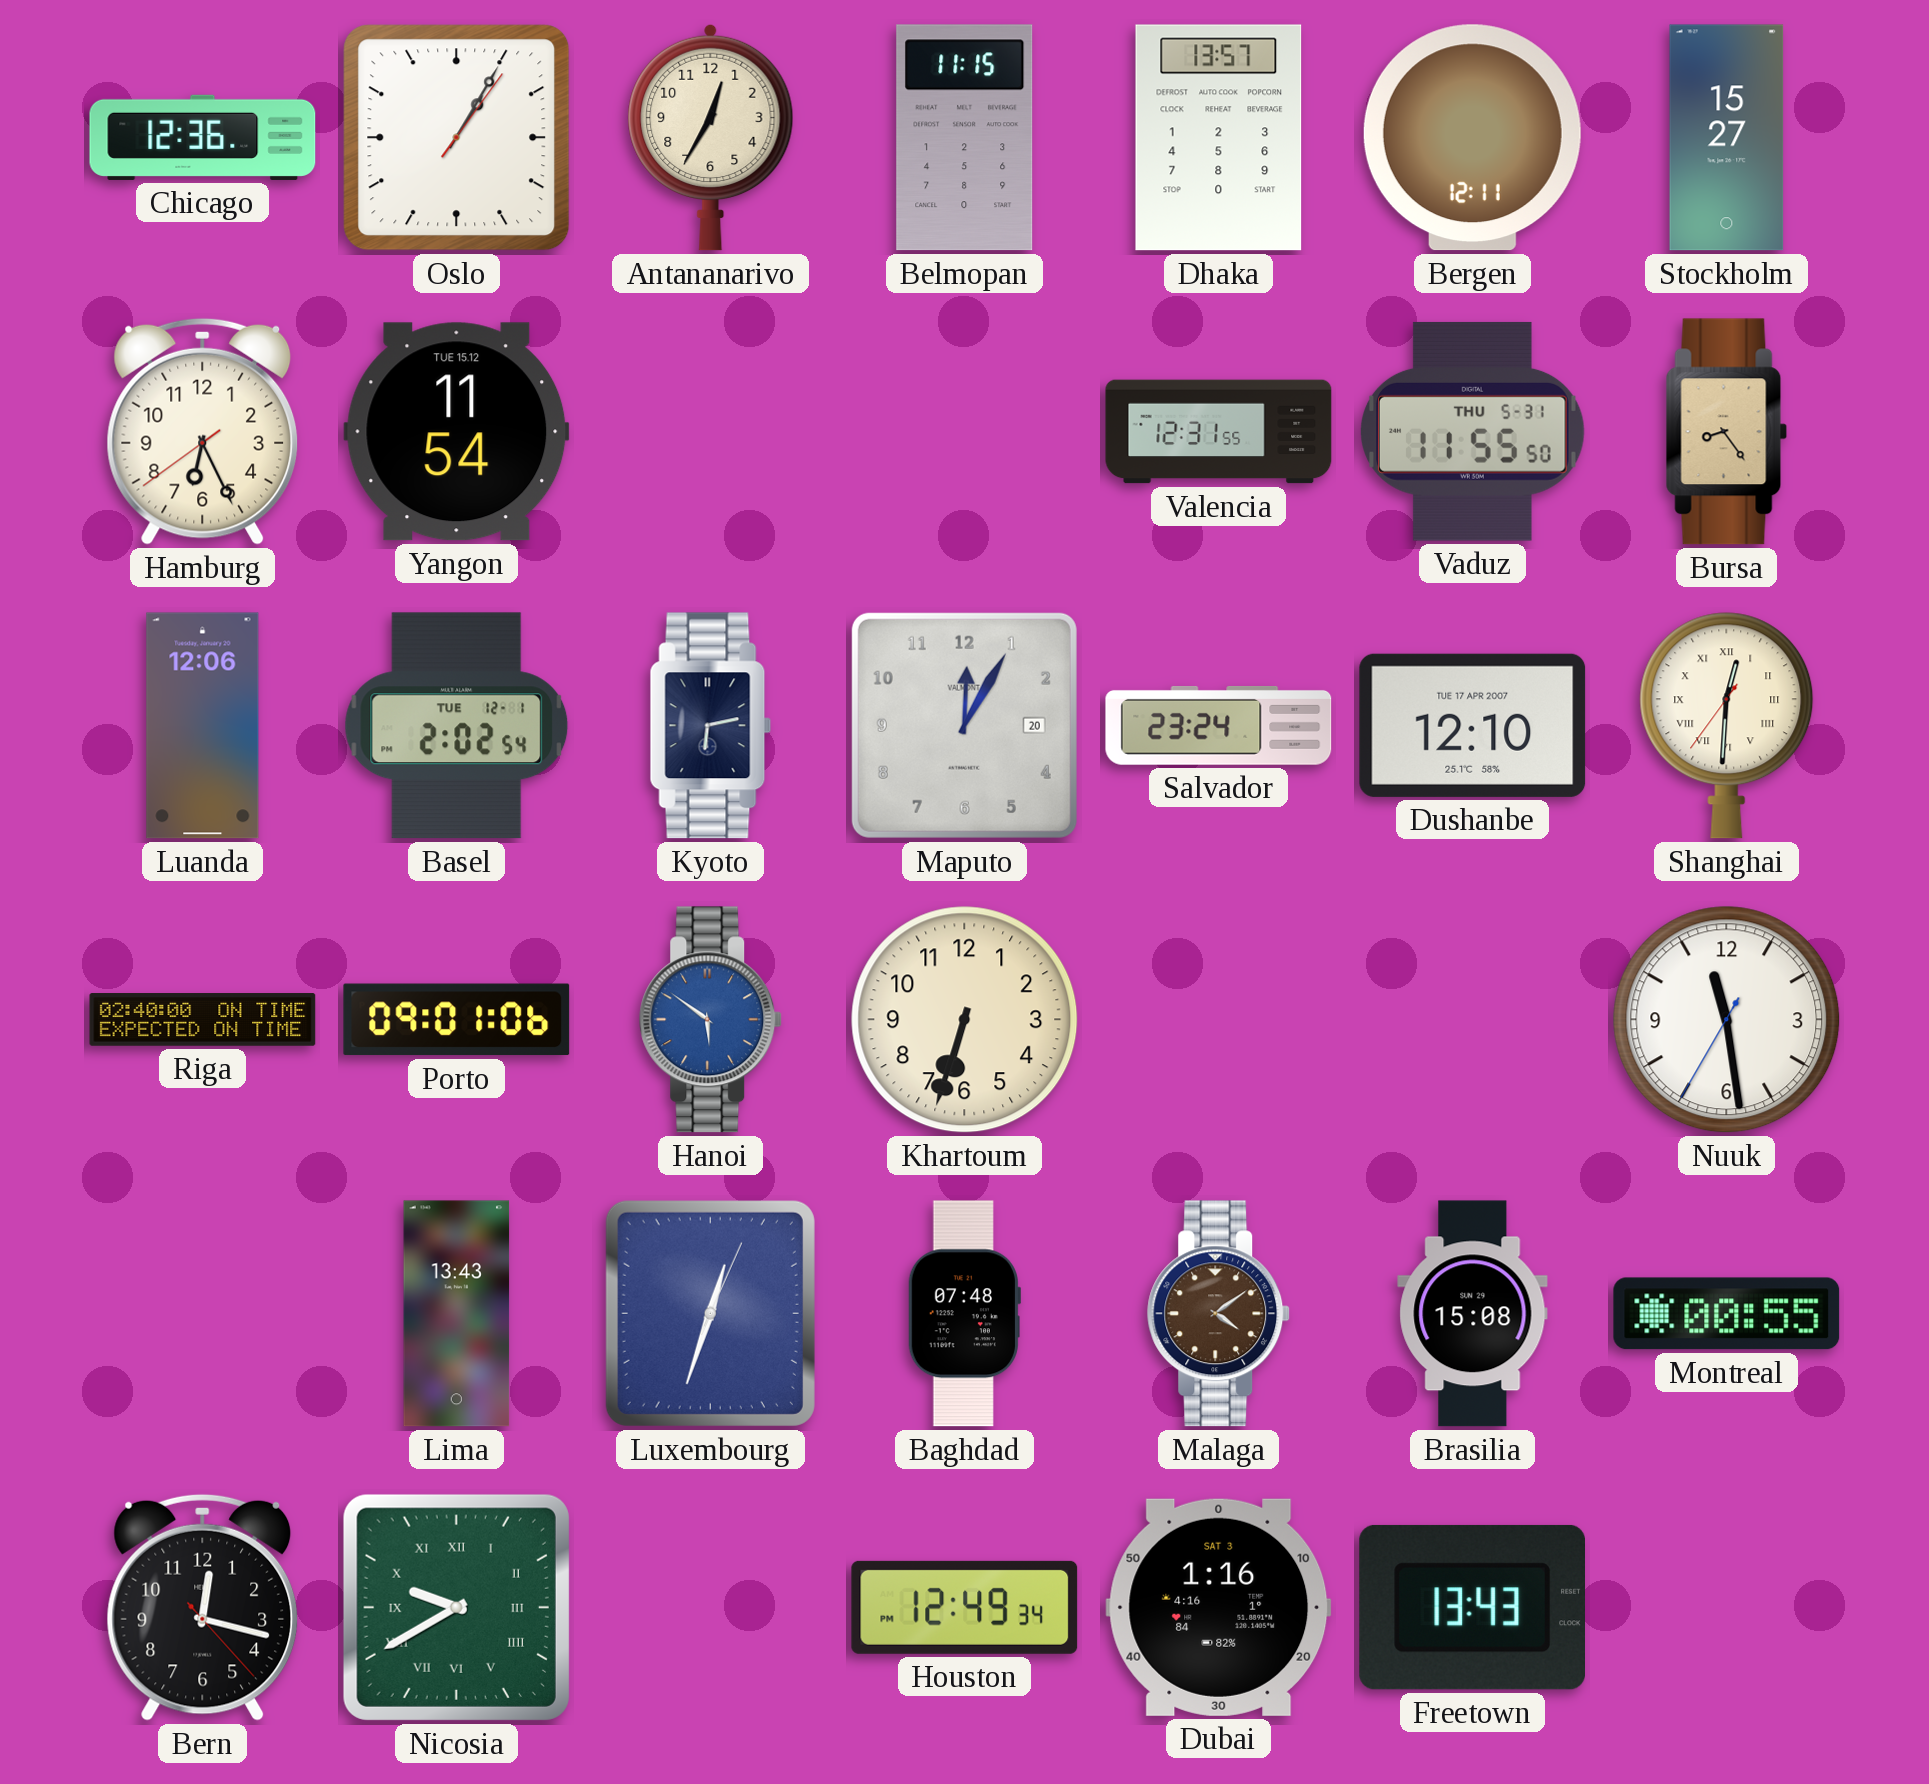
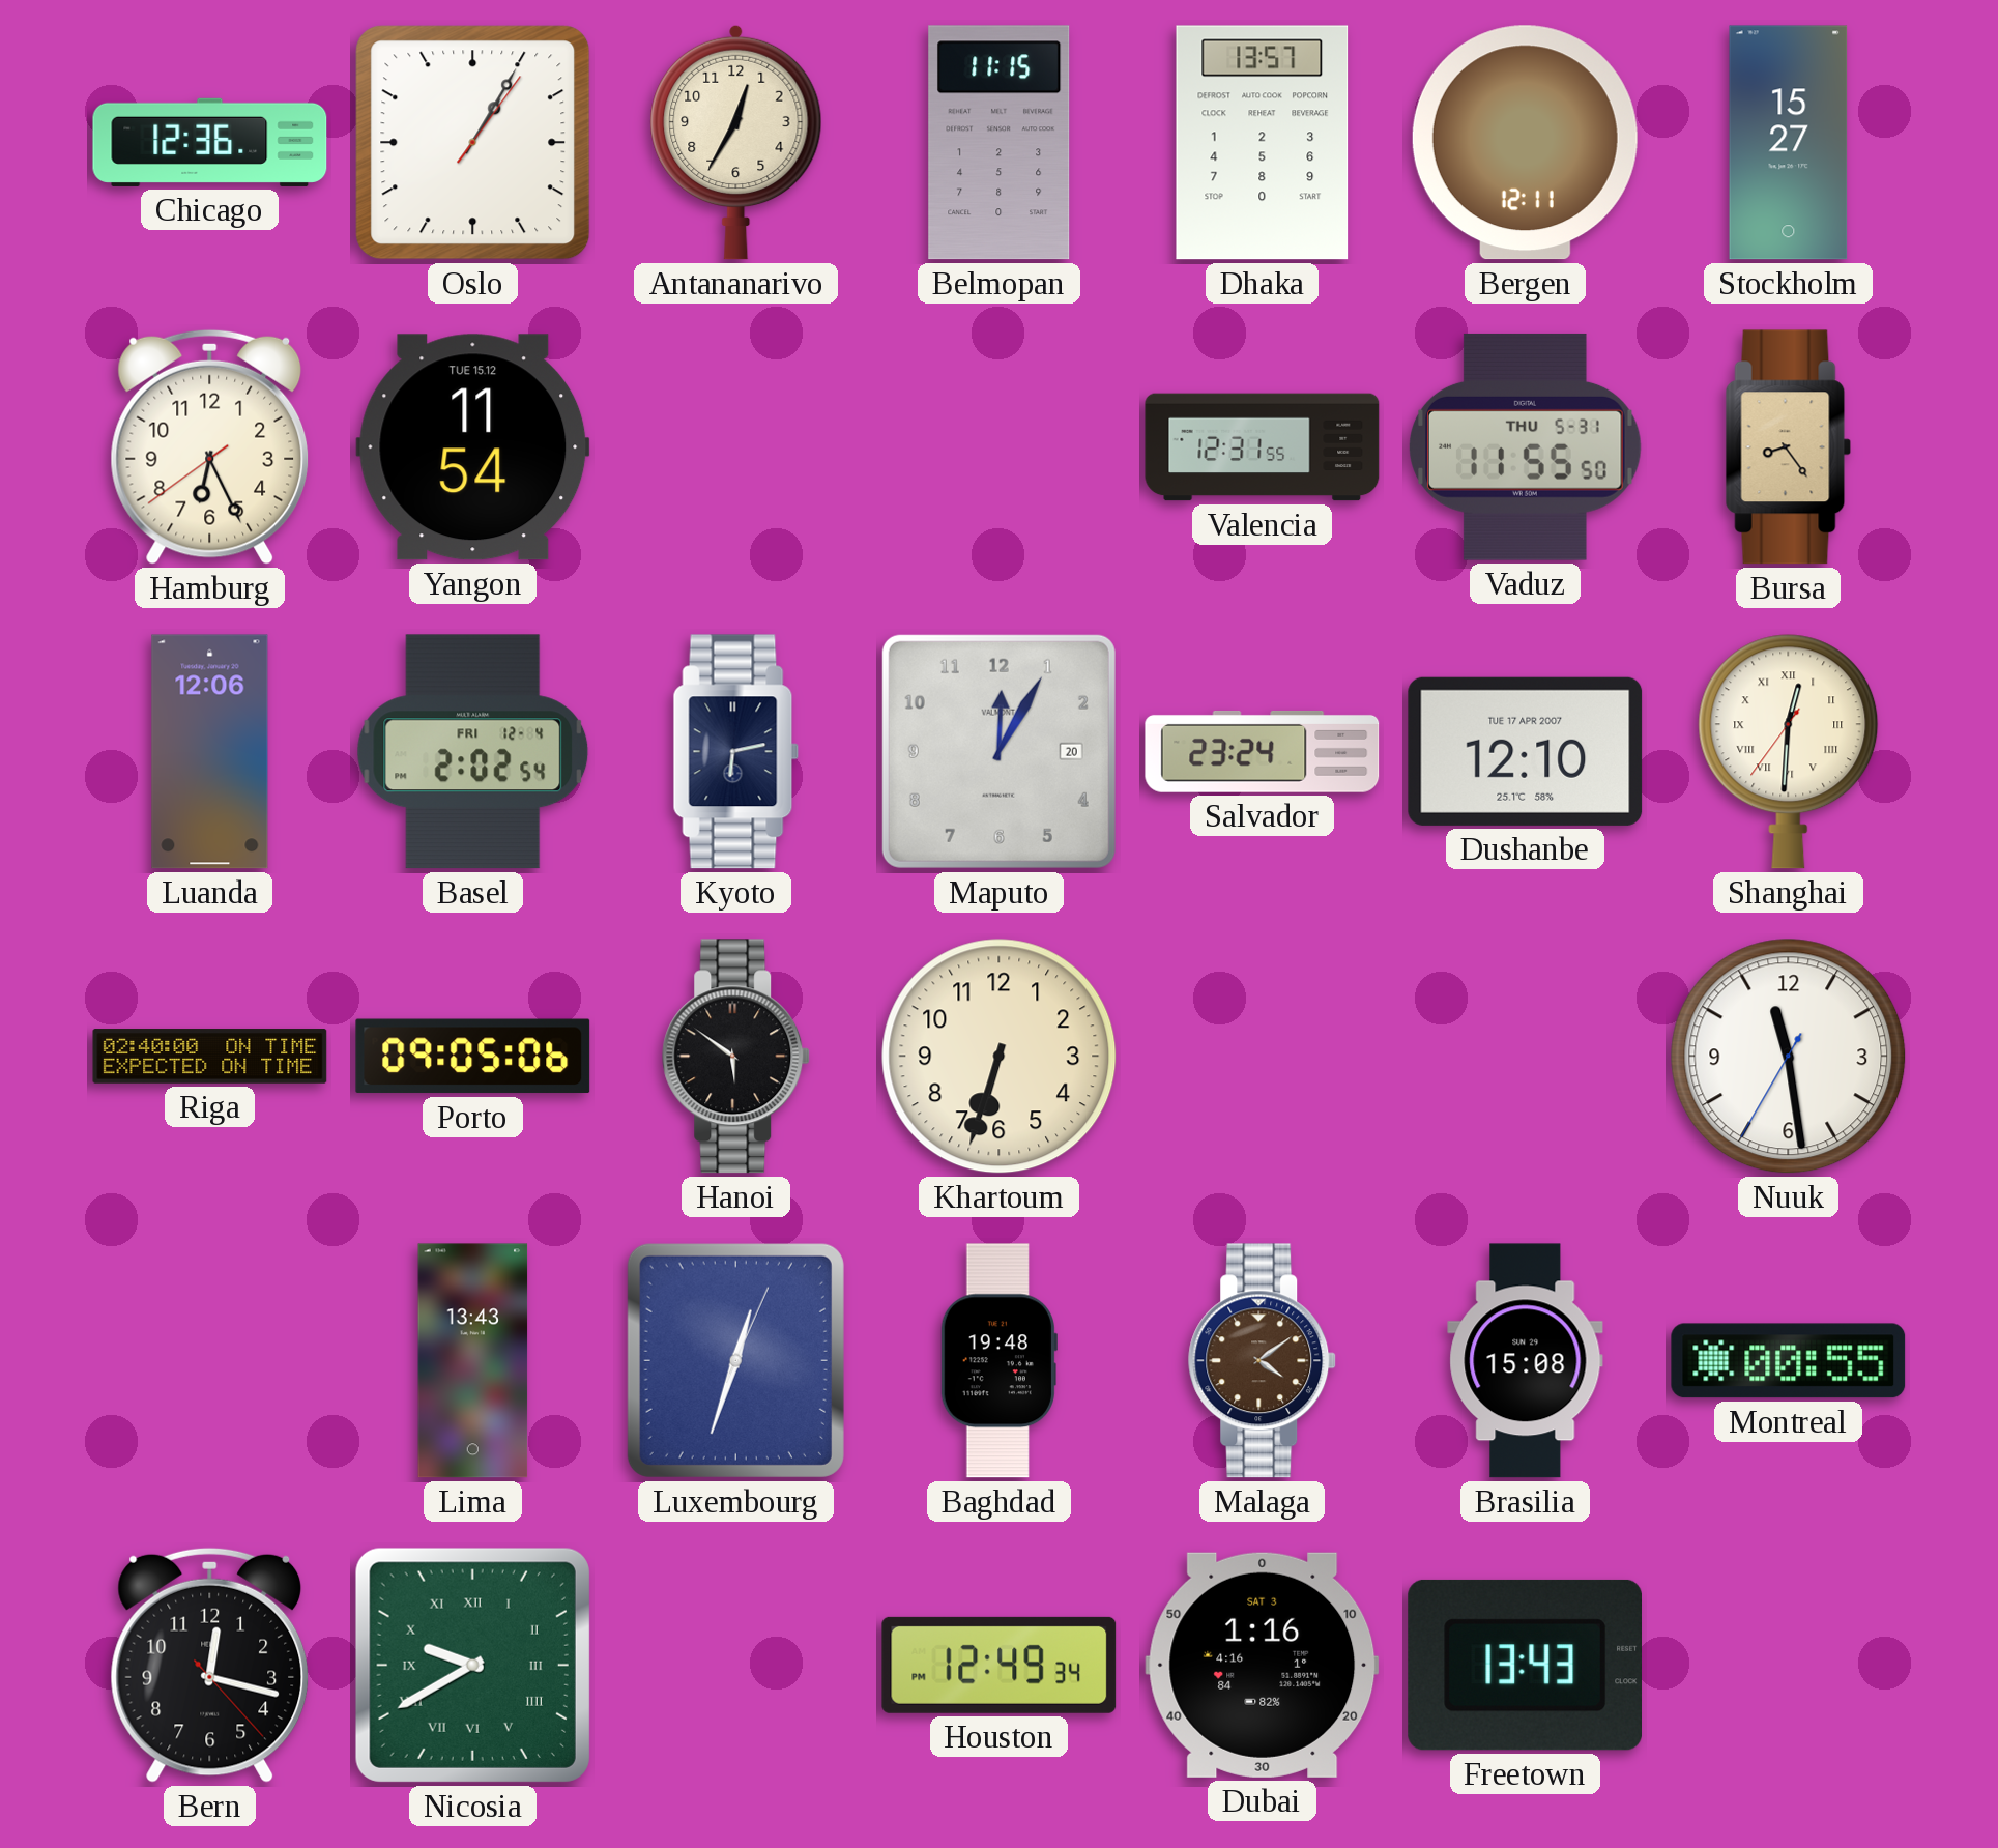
Basel date: TUE 12-1 -> FRI 12-4 (473, 752)
Porto: 09:01 -> 09:05 (473, 1057)
Hanoi dial: blue -> black (736, 1057)
Baghdad: 07:48 -> 19:48 (998, 1361)
